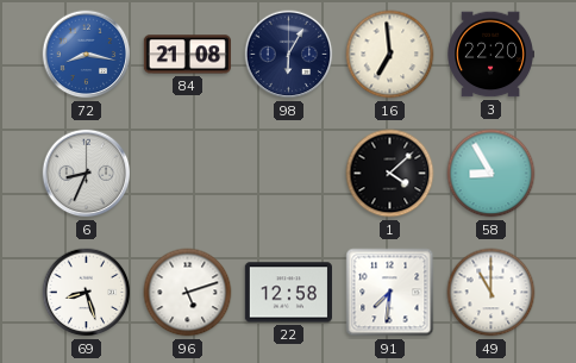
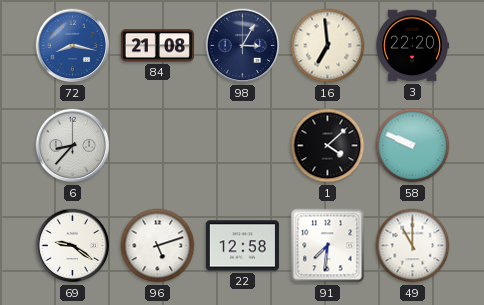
98: 6:05 -> 3:05 (243, 46)
6: 8:34 -> 8:37 (73, 146)
58: 8:55 -> 9:49 (413, 146)
69: 8:27 -> 9:21 (73, 246)
